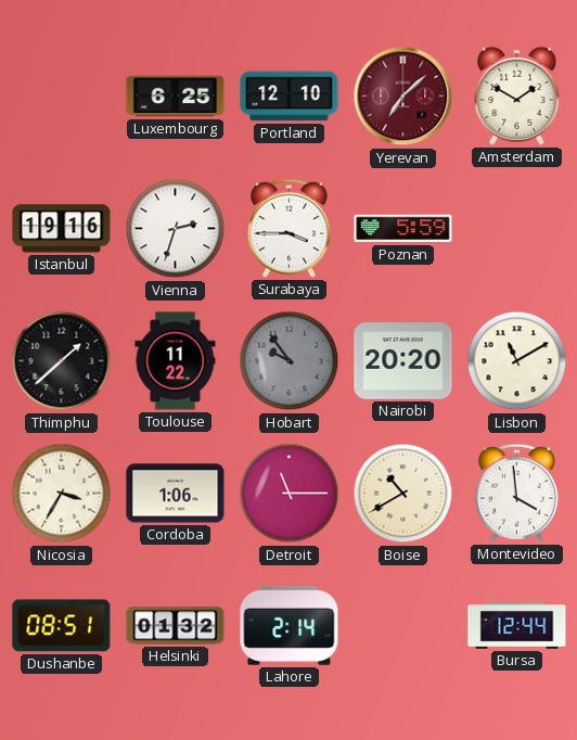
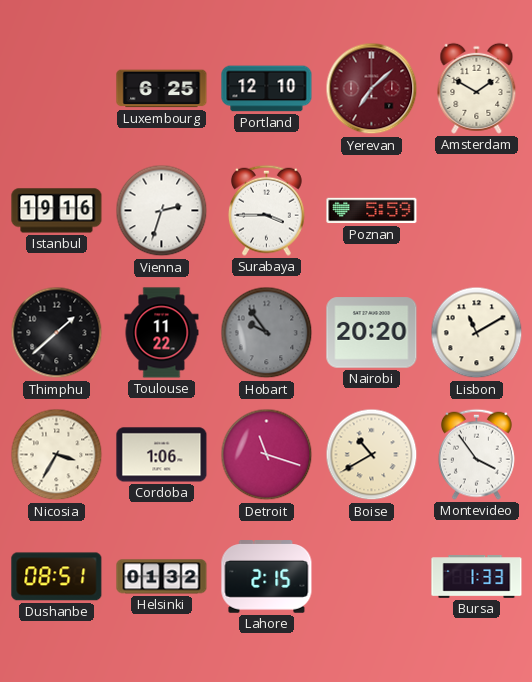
Detroit: 11:15 -> 11:18 (267, 455)
Montevideo: 3:59 -> 3:54 (476, 454)
Lahore: 2:14 -> 2:15 (267, 577)
Bursa: 12:44 -> 1:33 (477, 577)
